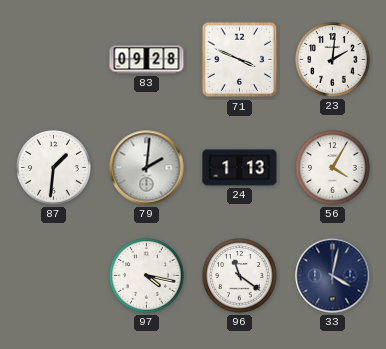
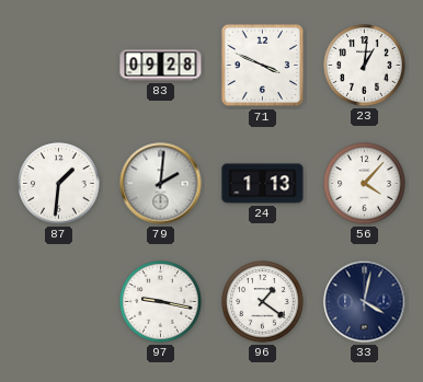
23: 2:01 -> 1:01 (365, 66)
56: 4:05 -> 4:07 (365, 184)
97: 4:17 -> 9:17 (161, 302)
96: 11:21 -> 1:21 (263, 302)
